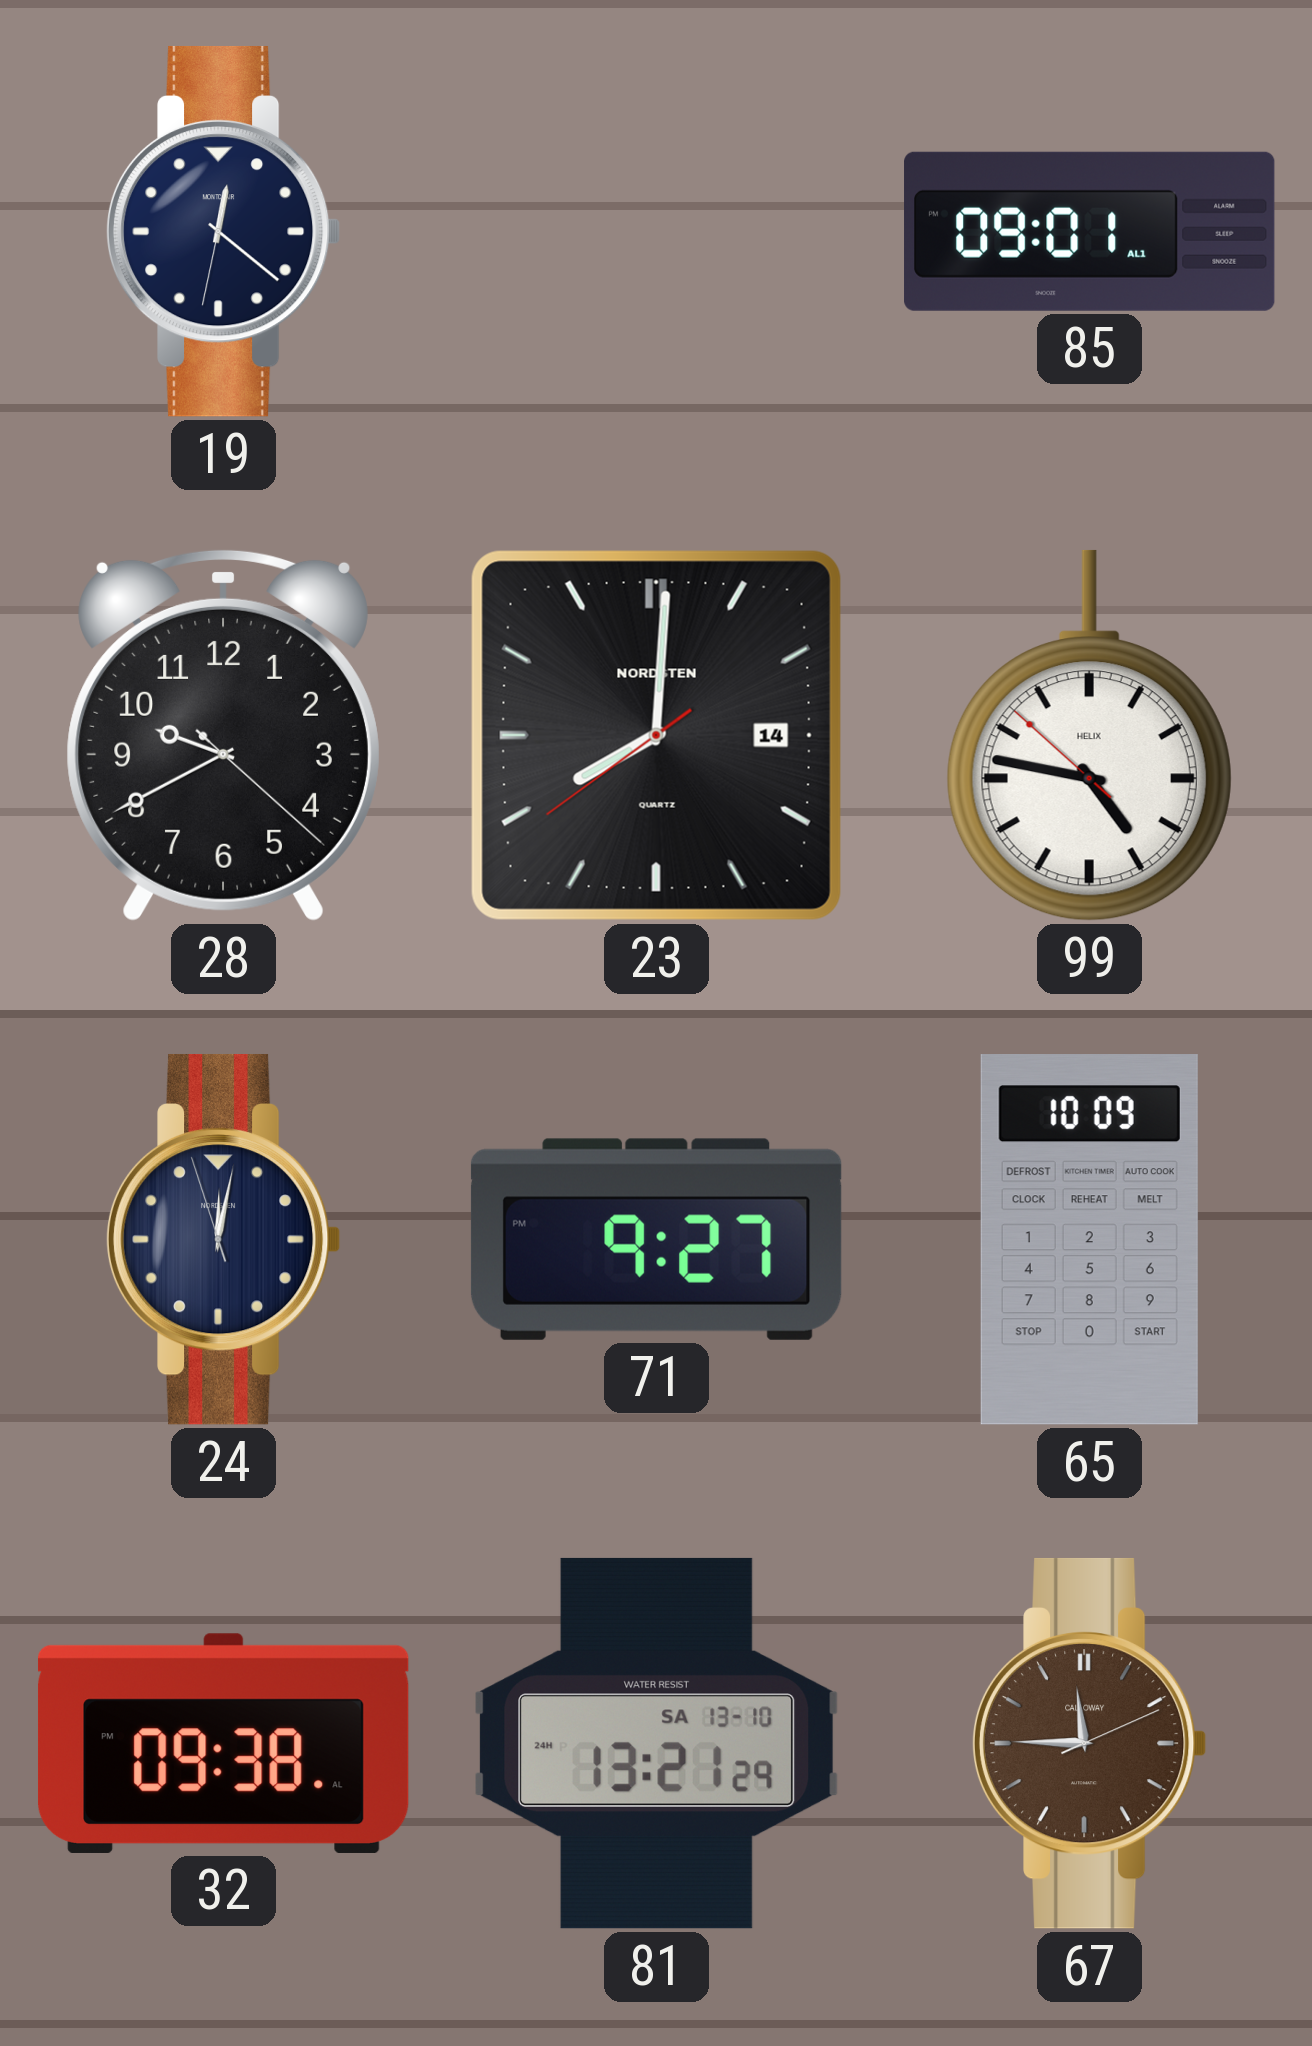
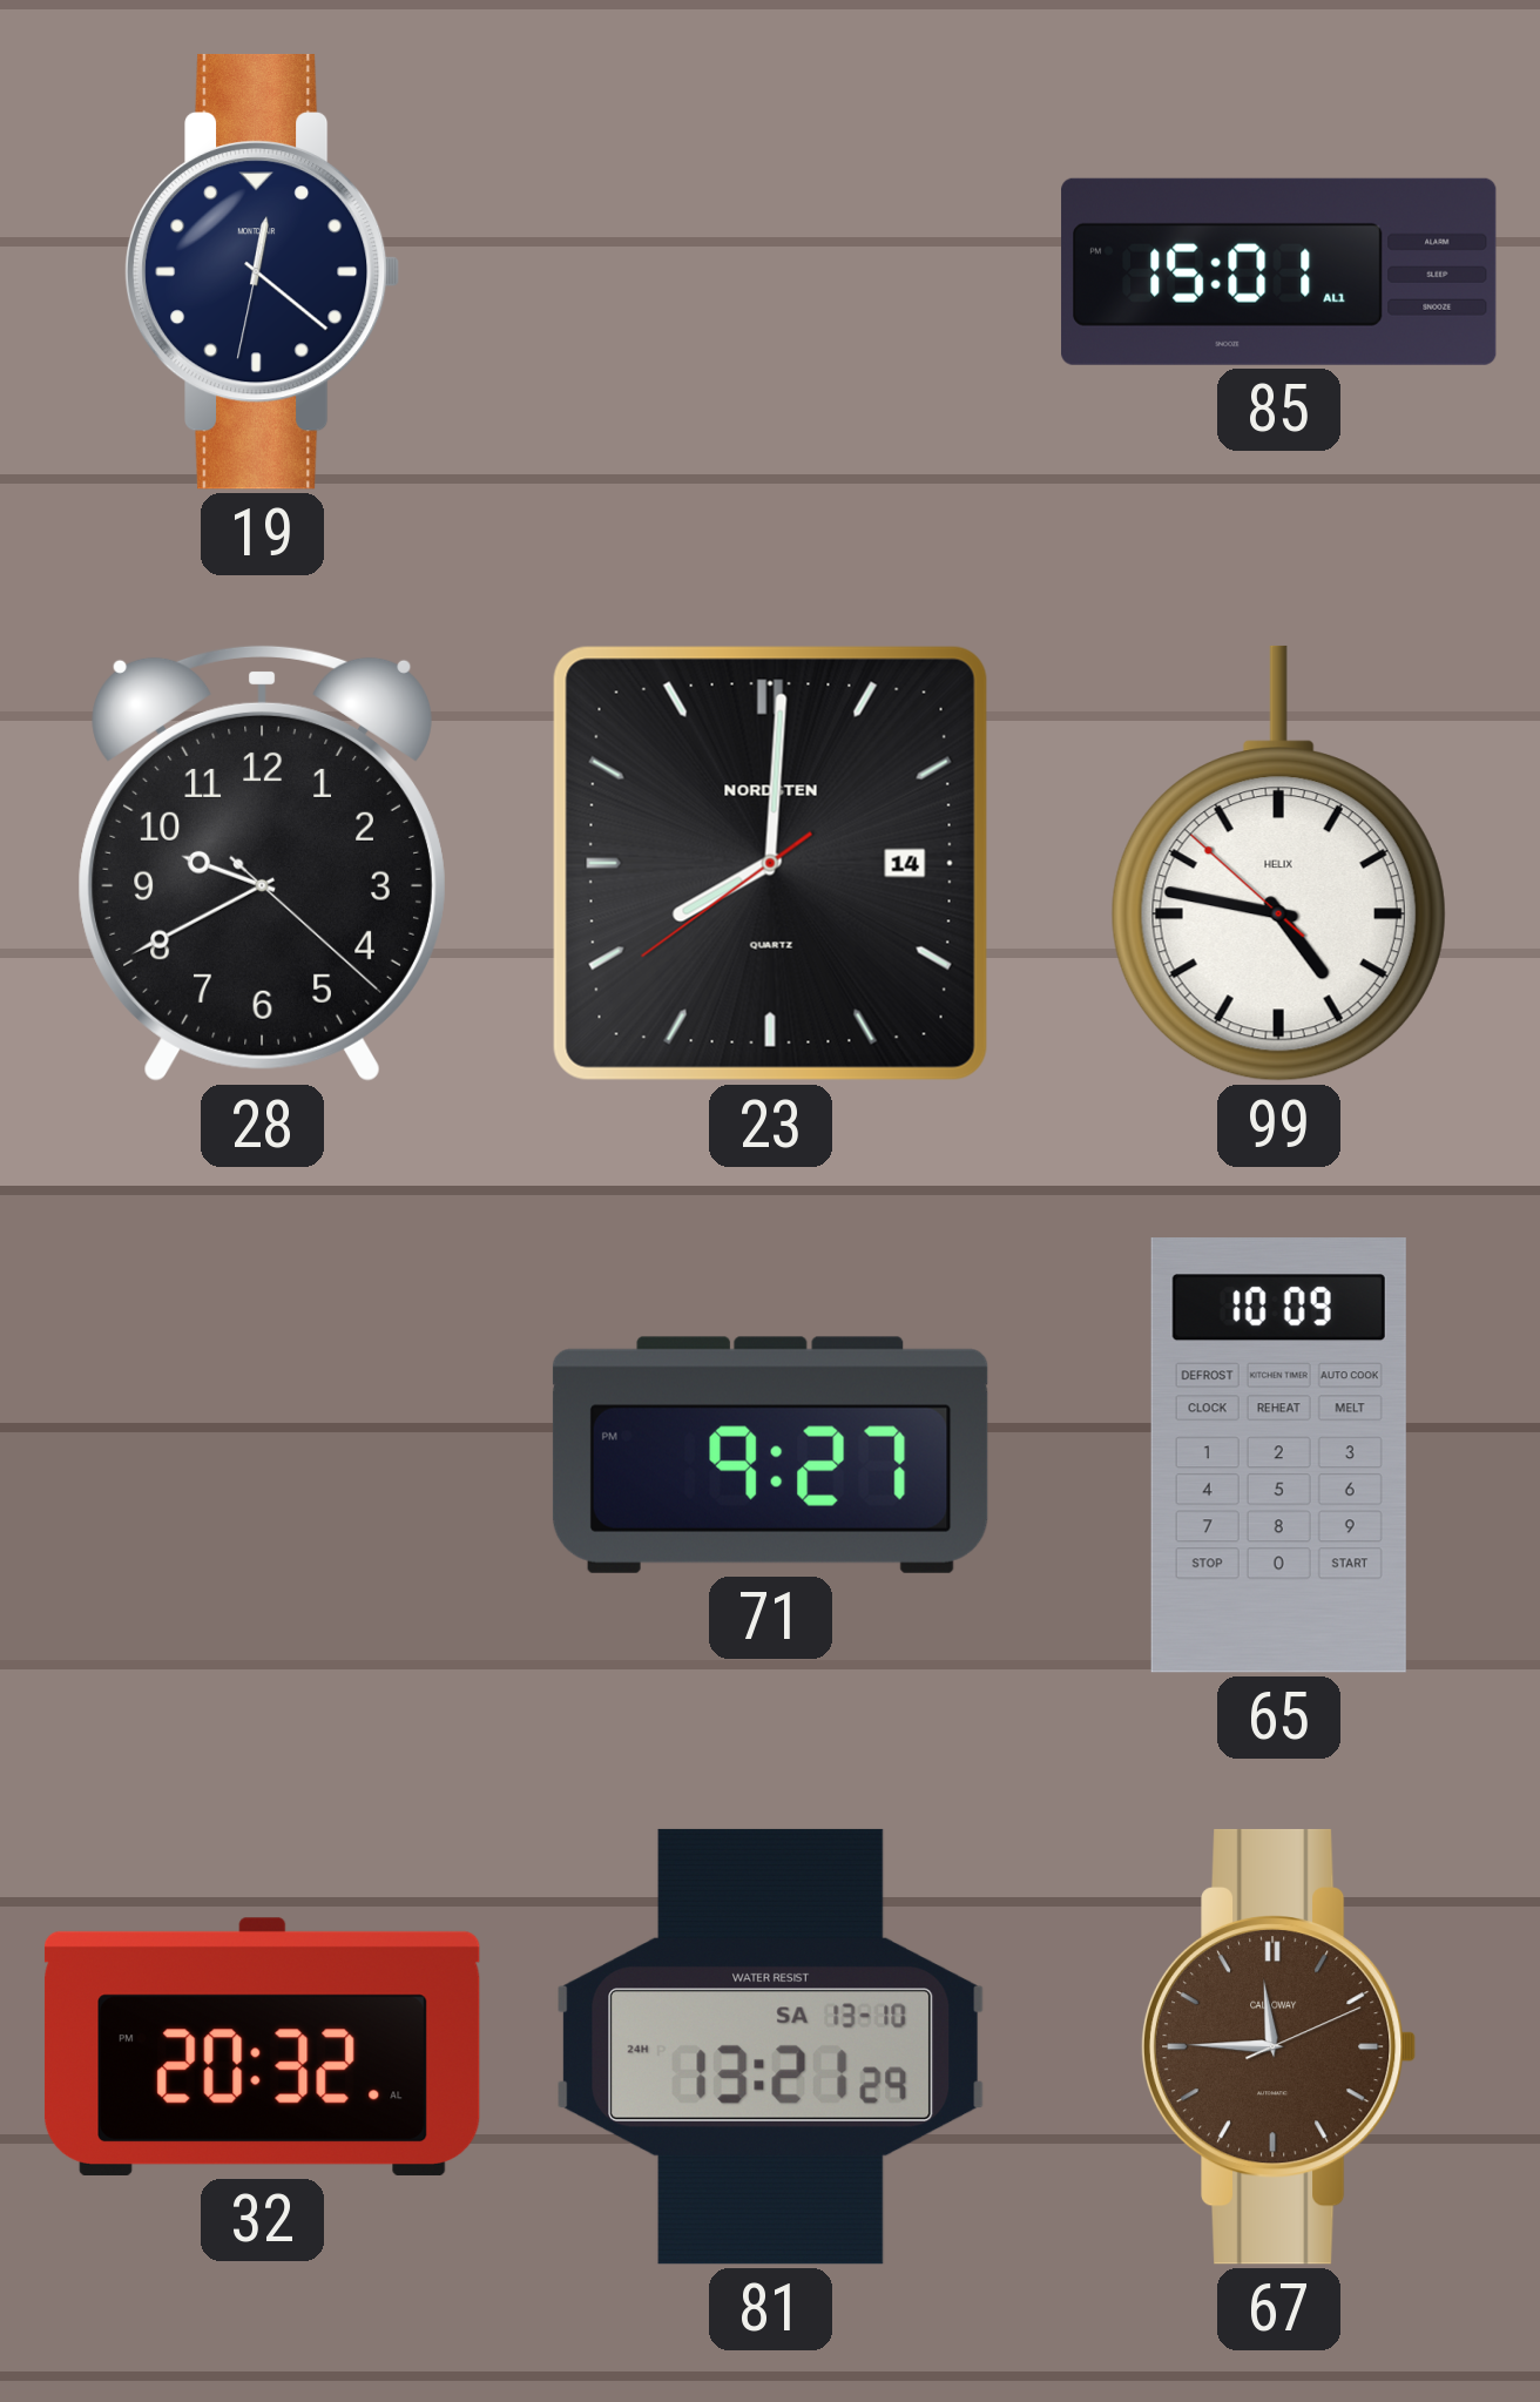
85: 09:01 -> 15:01 (1279, 271)
24: 12:01 -> none (223, 1239)
32: 09:38 -> 20:32 (262, 2046)
